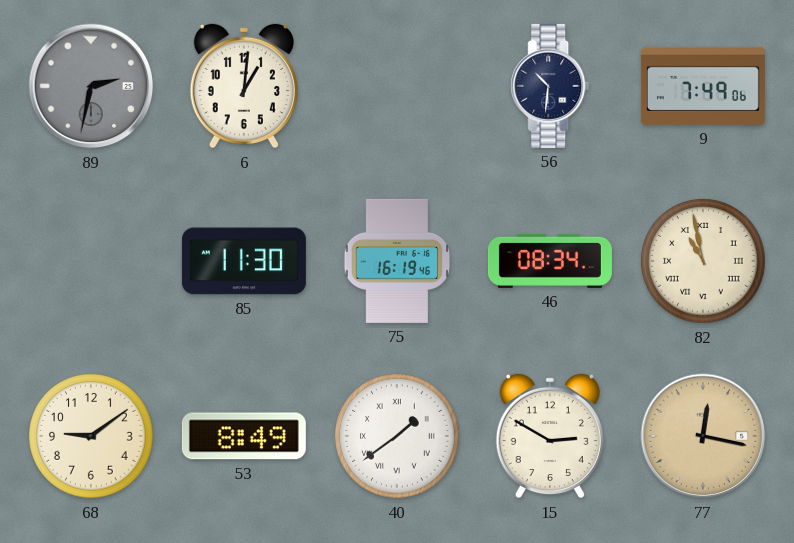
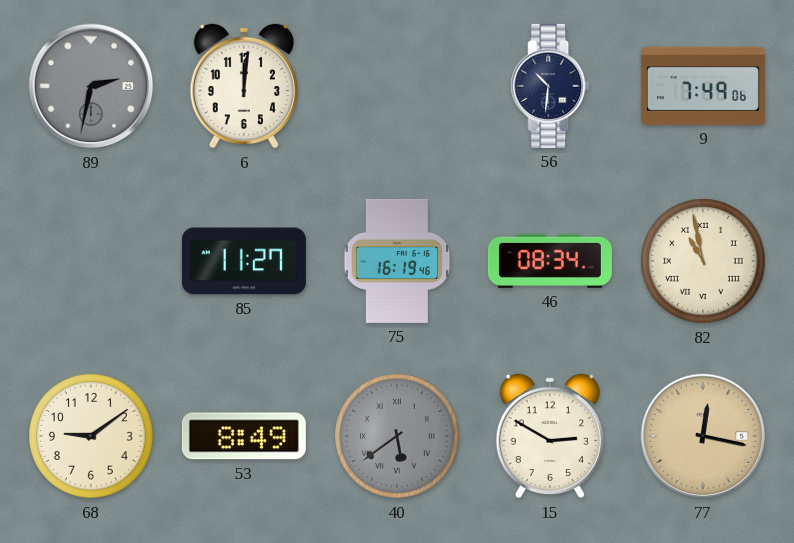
6: 1:01 -> 12:01 (244, 86)
85: 11:30 -> 11:27 (244, 261)
40: 1:39 -> 5:39 (397, 436)
40 dial: white -> grey (397, 436)
